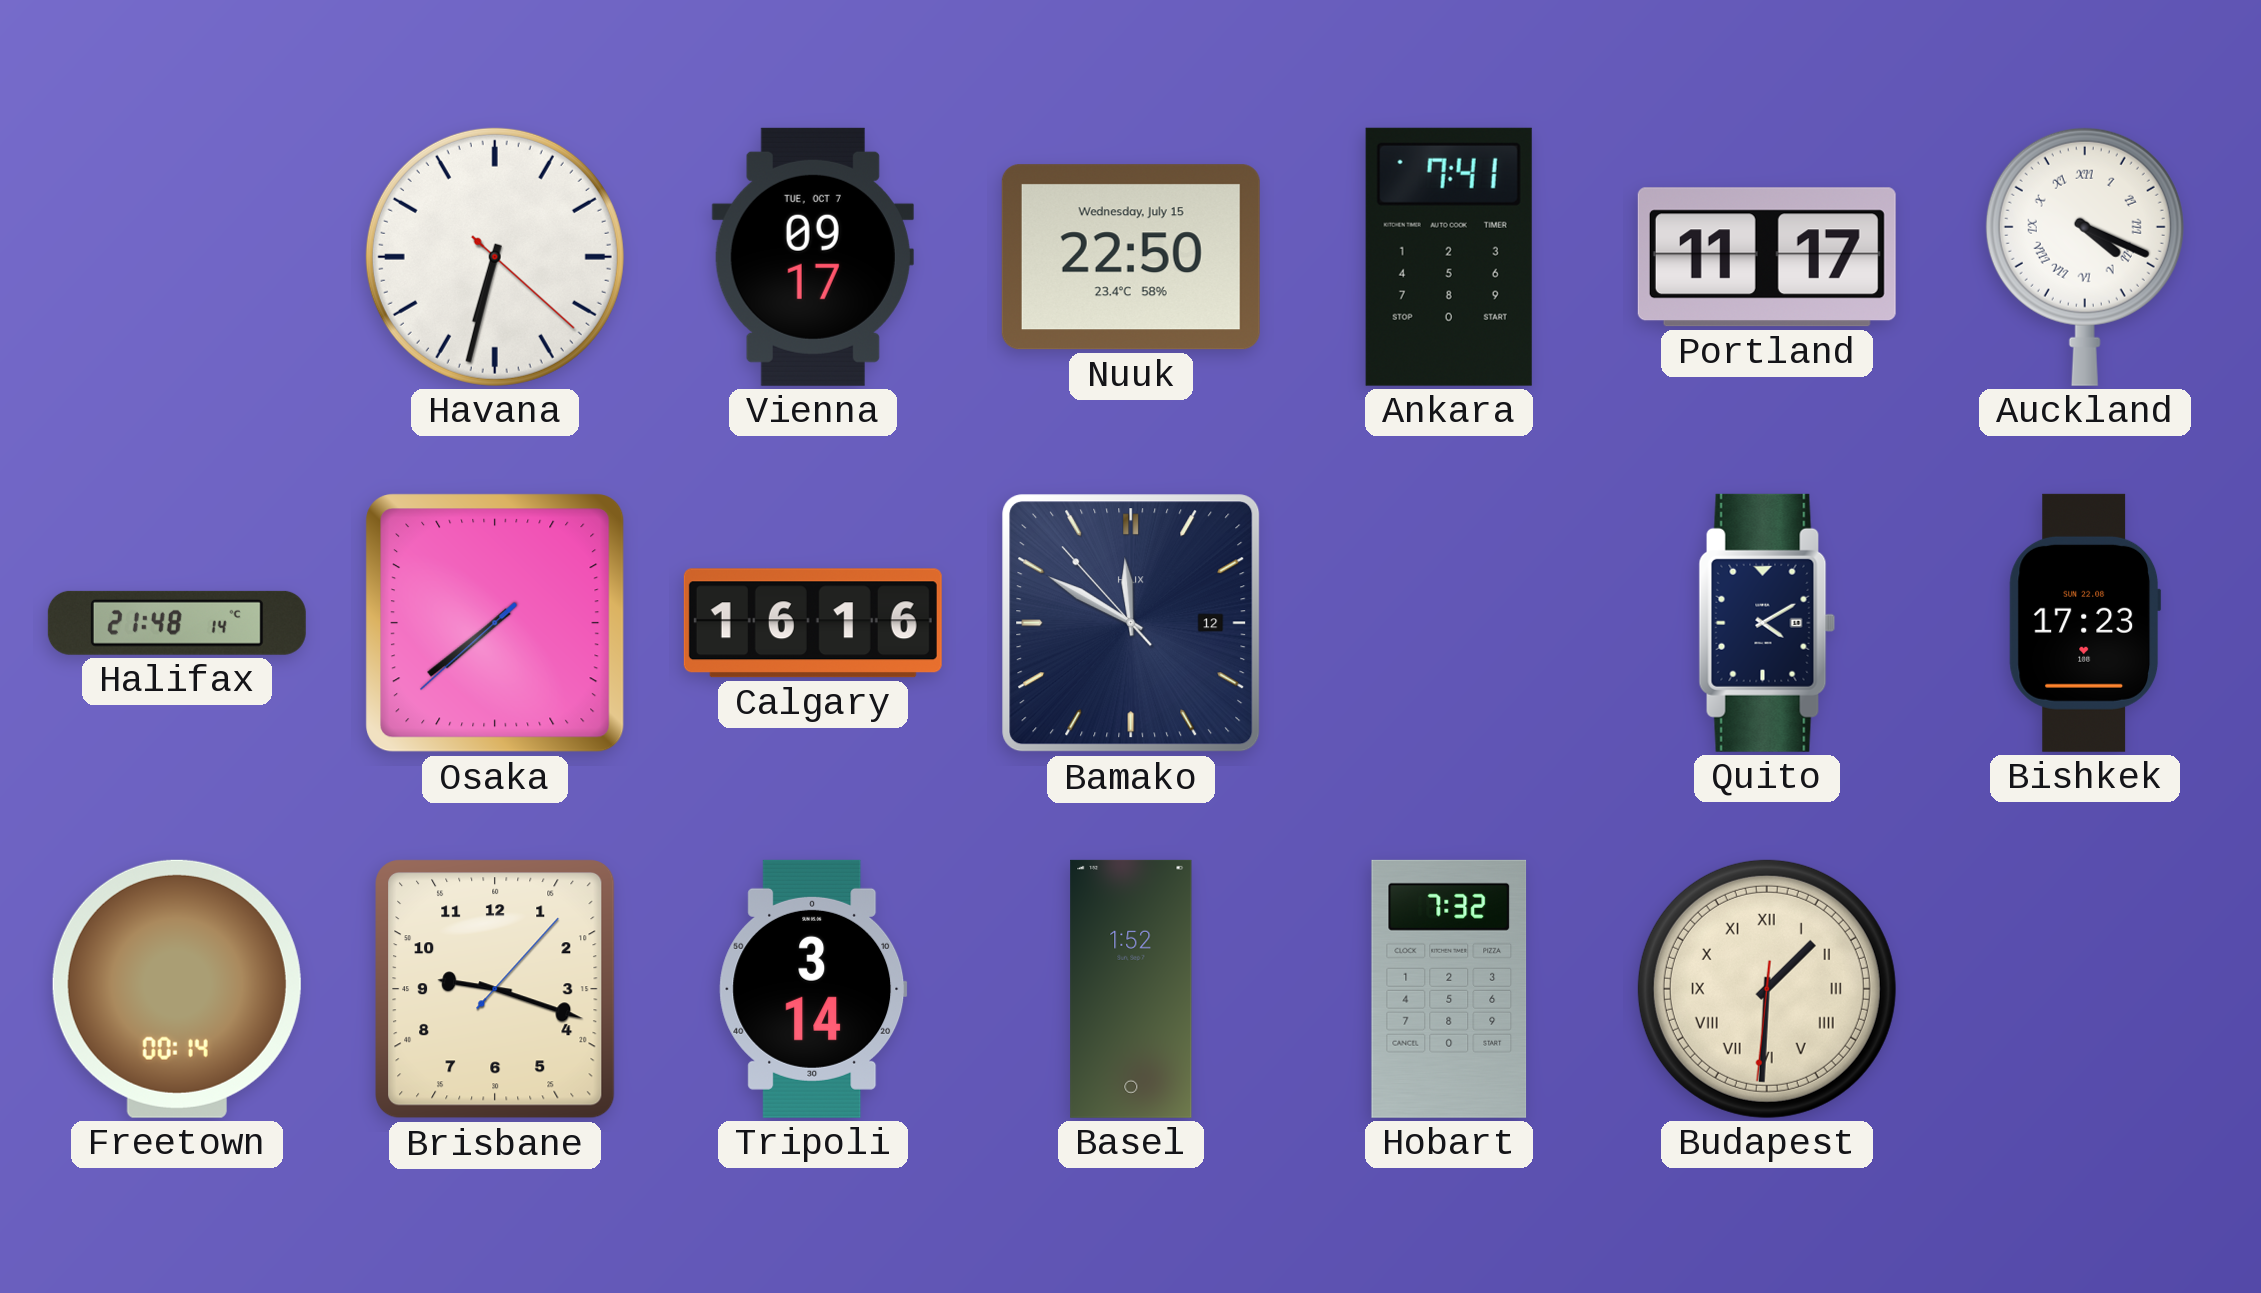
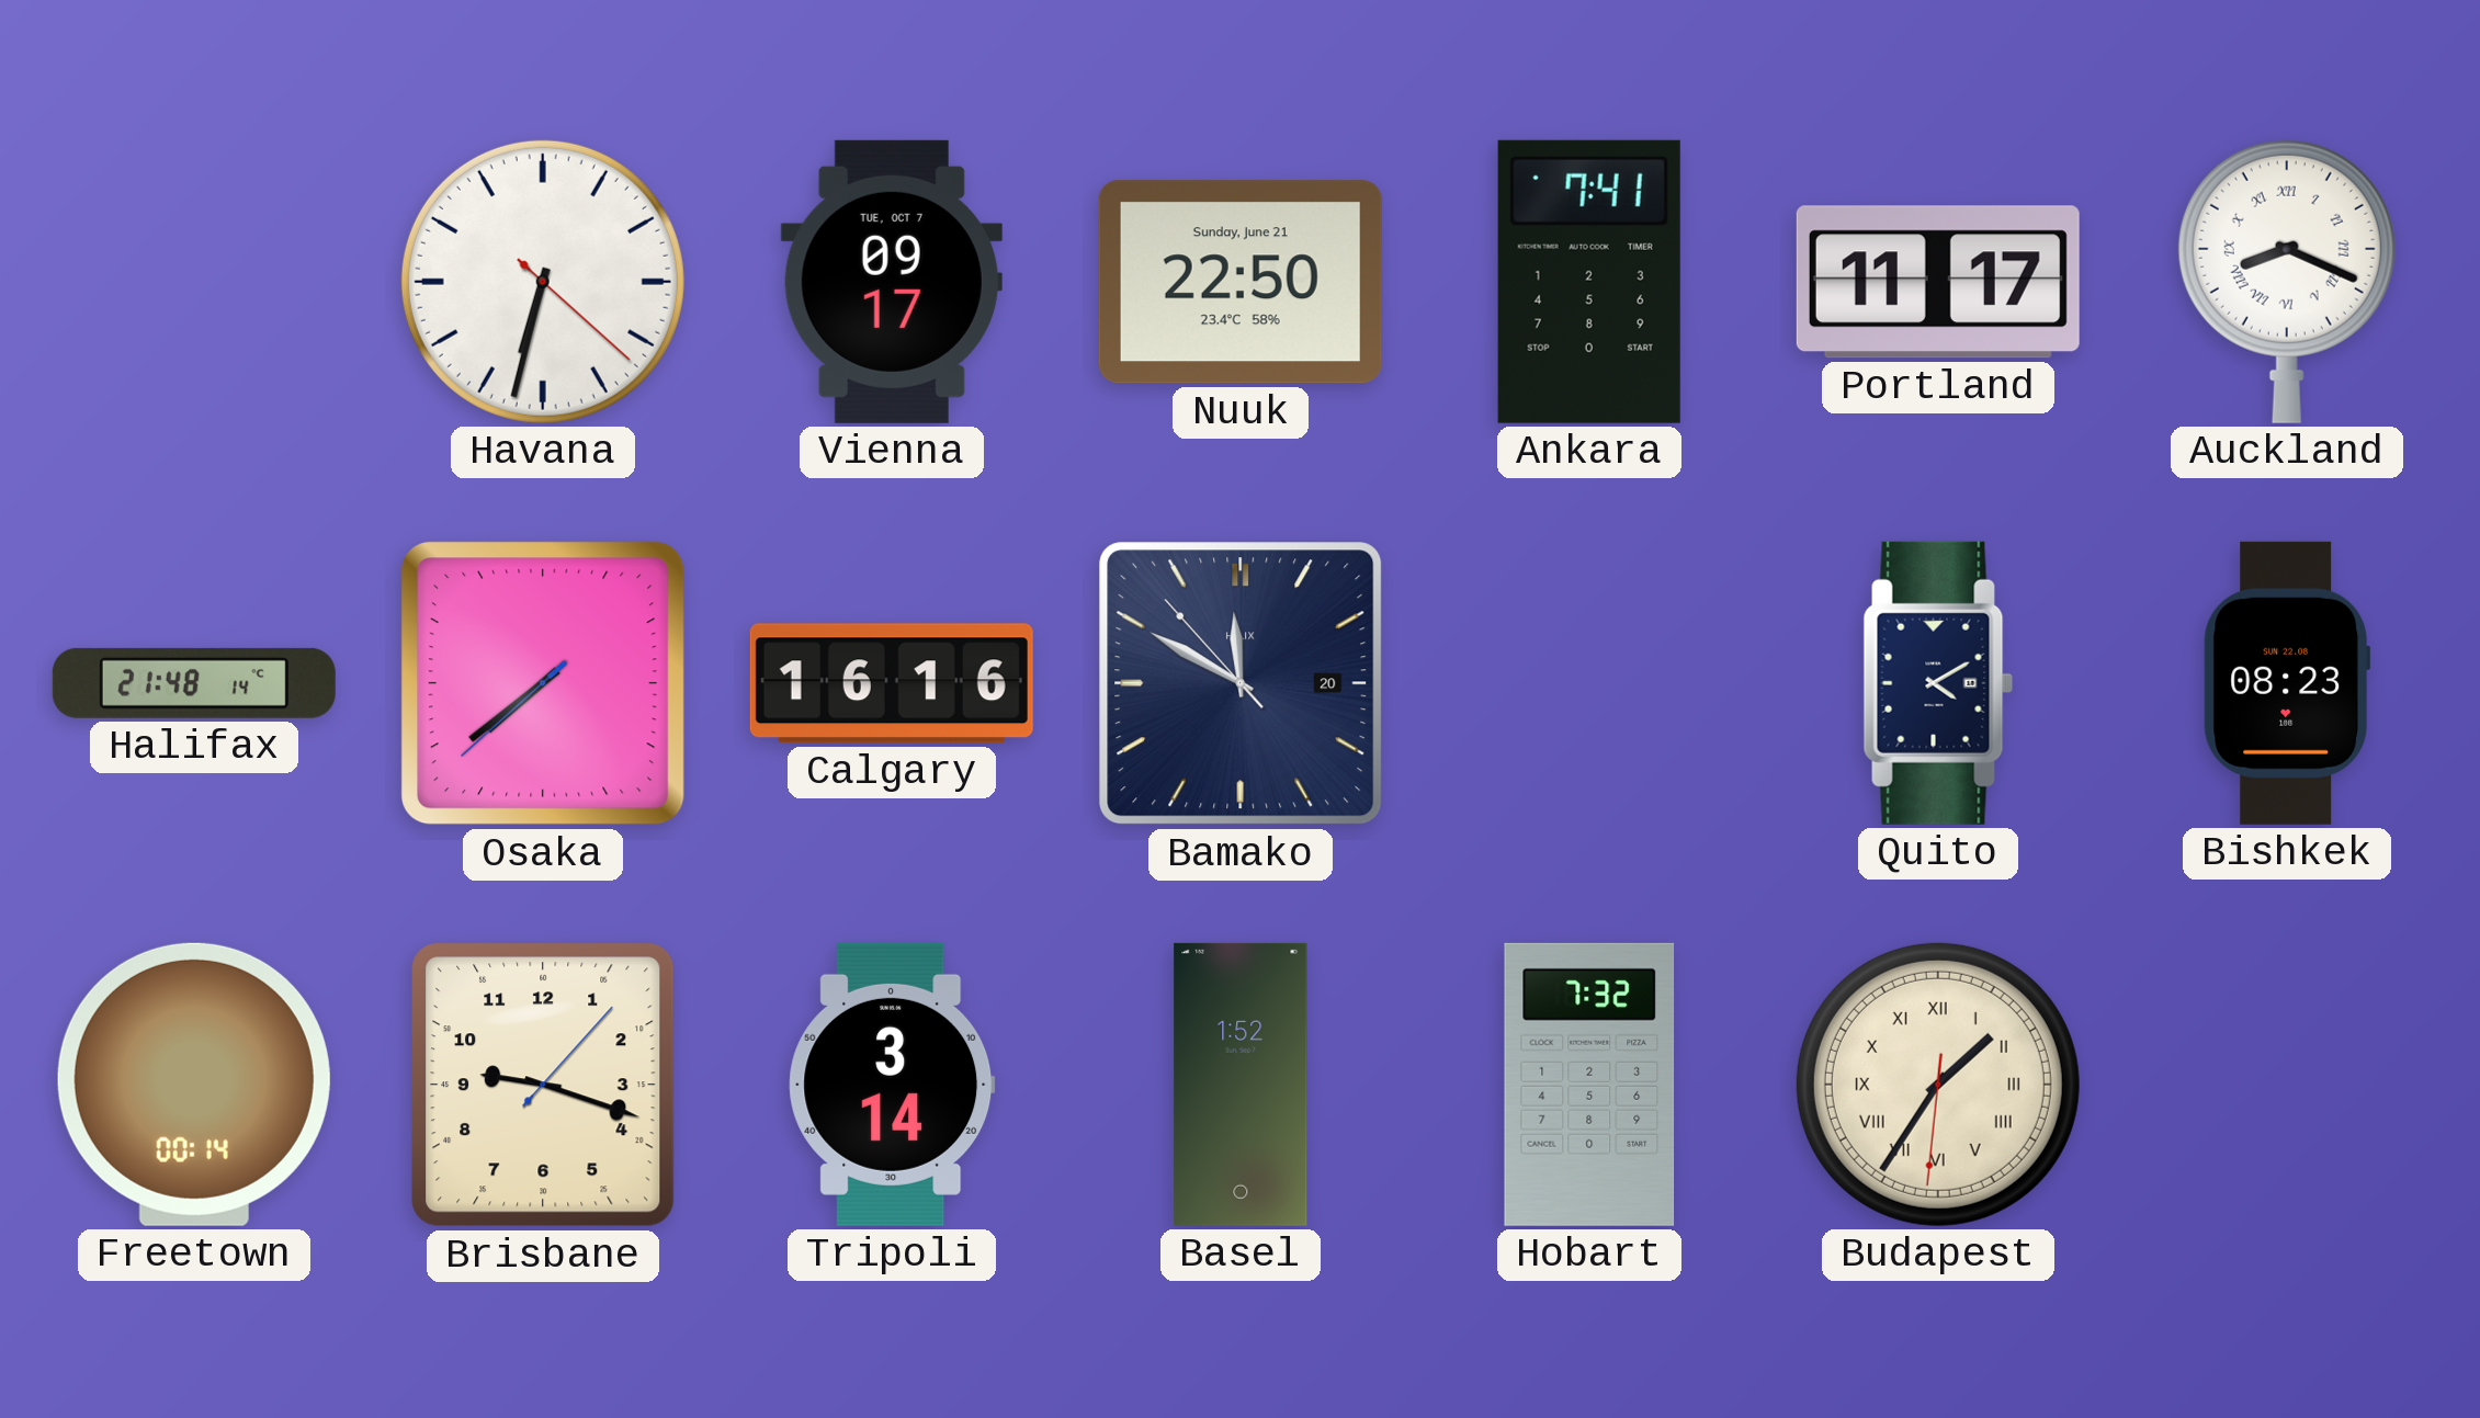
Nuuk date: Wednesday, July 15 -> Sunday, June 21 (1241, 282)
Auckland: 4:19 -> 8:19 (2287, 282)
Bamako date: 12 -> 20 (1241, 683)
Bishkek: 17:23 -> 08:23 (2287, 683)
Budapest: 1:30 -> 1:35 (1938, 1085)
